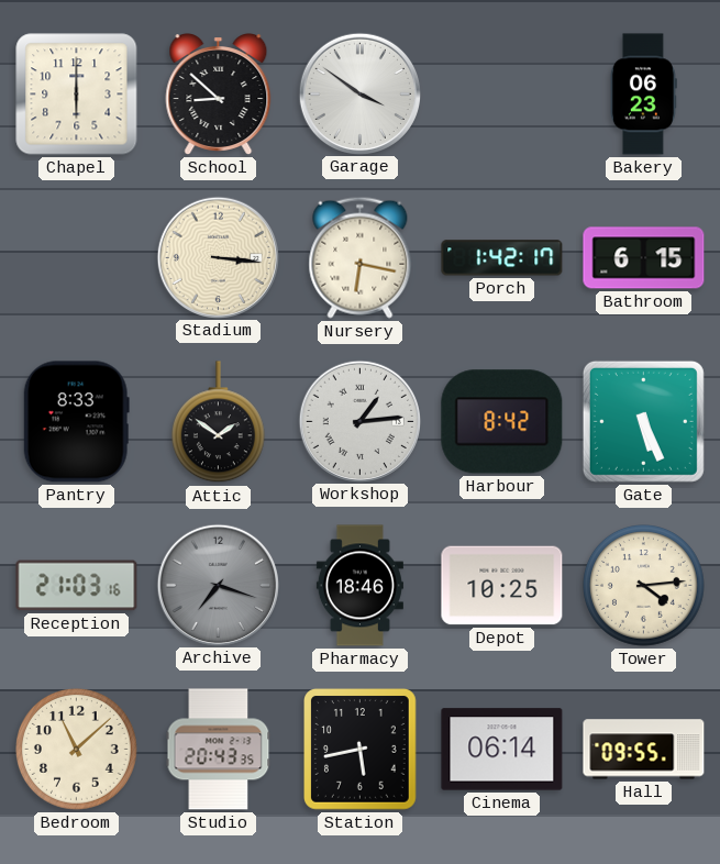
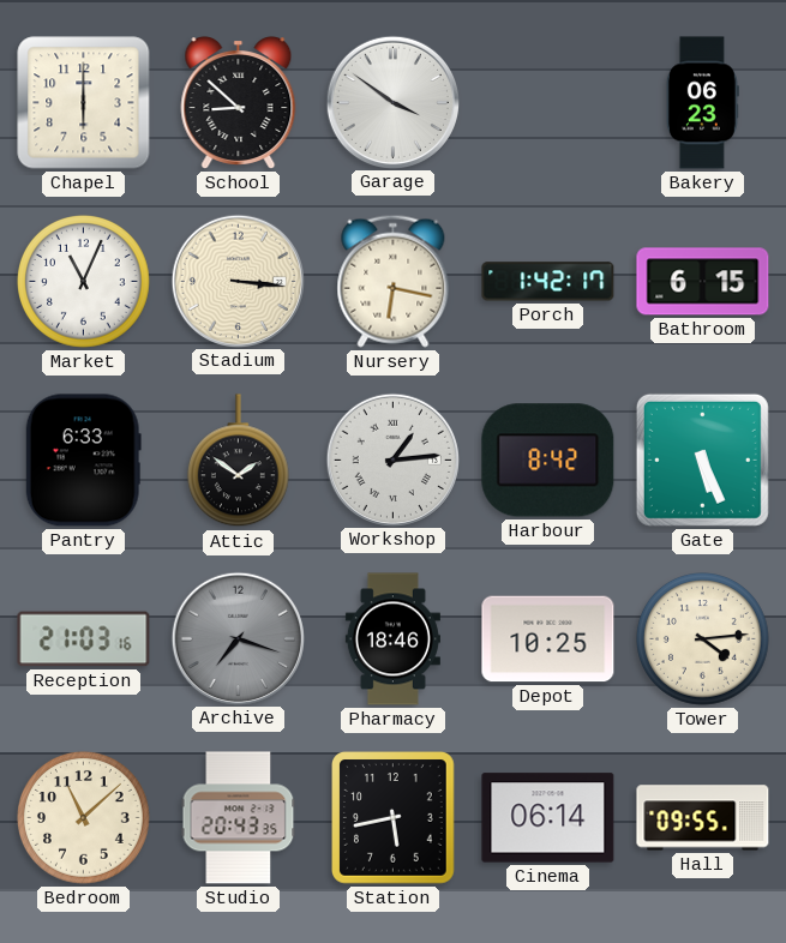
Market: none -> 11:04 (84, 282)
Pantry: 8:33 -> 6:33 (83, 461)
